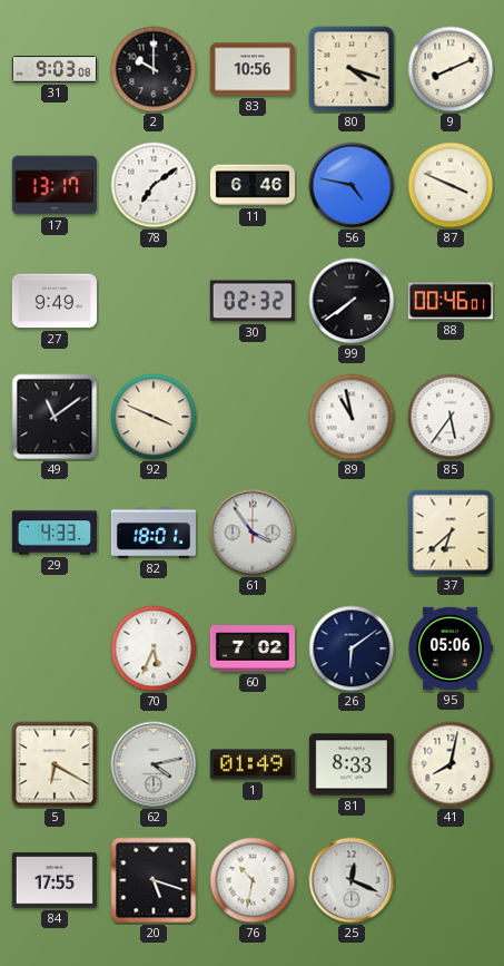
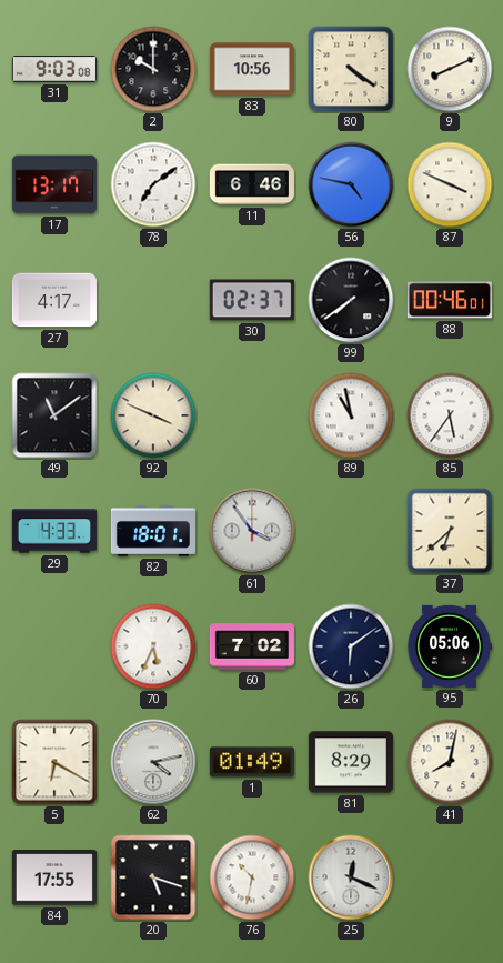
80: 4:18 -> 4:21 (351, 69)
27: 9:49 -> 4:17 (54, 300)
30: 02:32 -> 02:37 (252, 300)
81: 8:33 -> 8:29 (351, 762)
